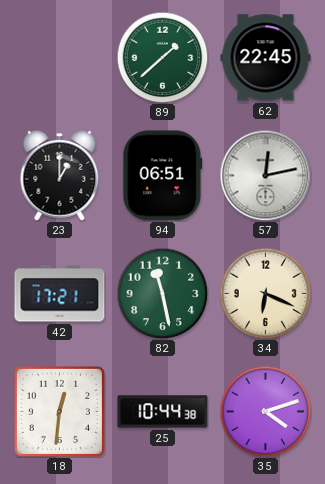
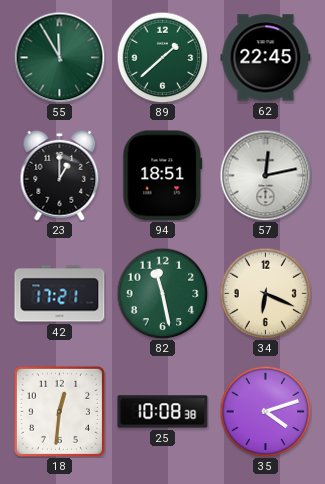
55: none -> 11:55 (59, 57)
94: 06:51 -> 18:51 (163, 176)
25: 10:44 -> 10:08 (163, 412)
